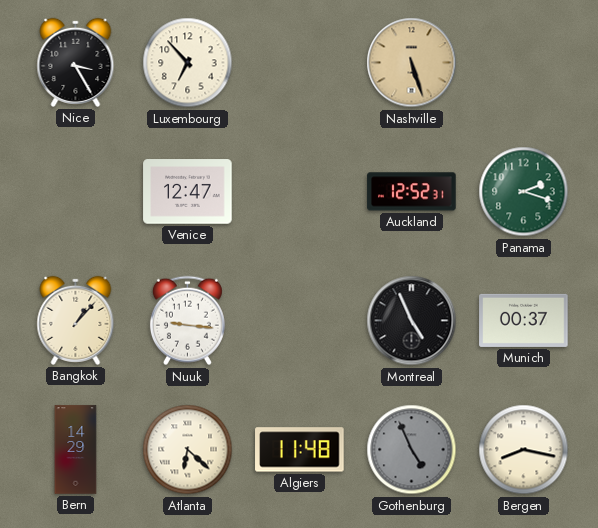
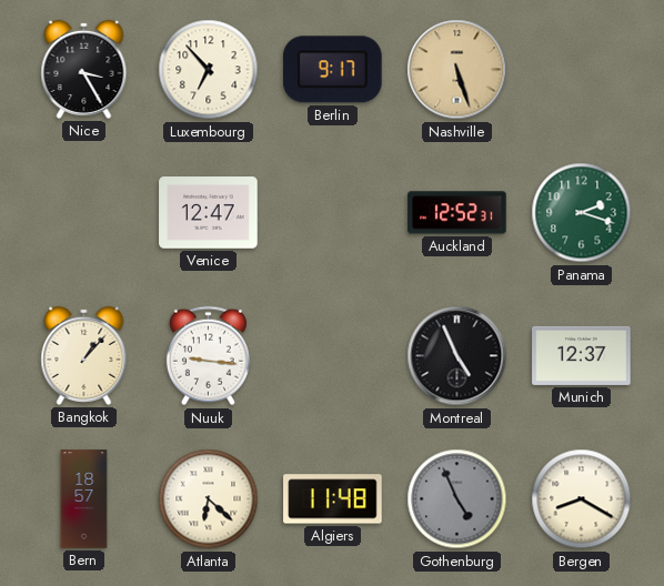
Berlin: none -> 9:17 (333, 70)
Munich: 00:37 -> 12:37 (582, 355)
Bern: 14:29 -> 18:57 (84, 499)
Bergen: 8:17 -> 8:20 (582, 499)
